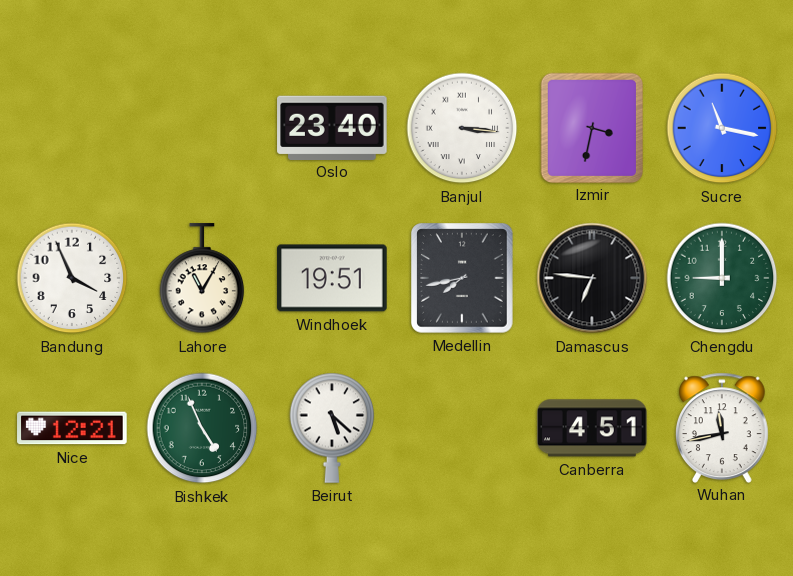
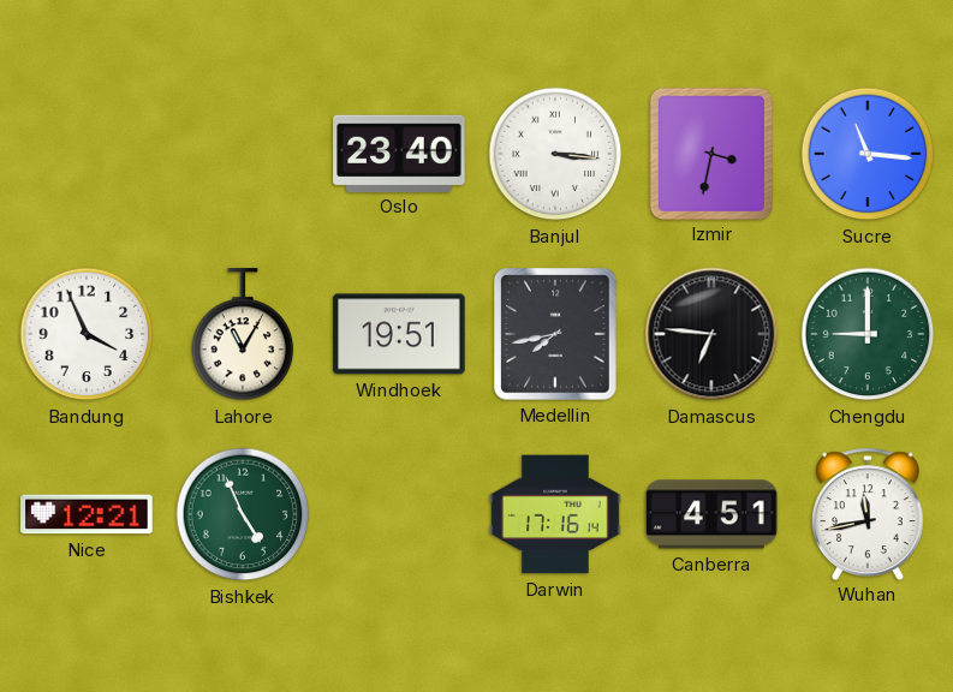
Sucre: 11:17 -> 11:16 (868, 154)
Beirut: 5:22 -> none (332, 428)
Darwin: none -> 17:16 (555, 514)
